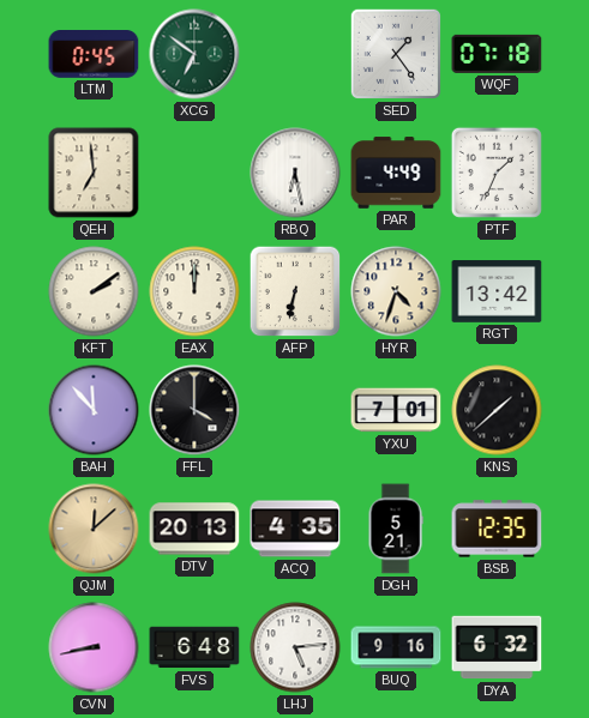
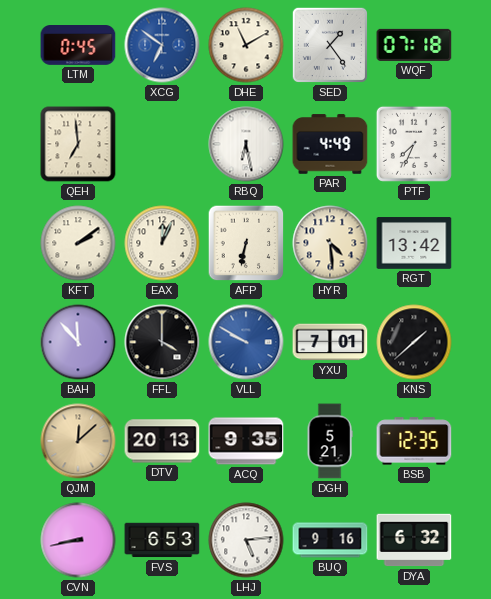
XCG dial: green -> blue (162, 45)
DHE: none -> 11:10 (246, 45)
PTF: 1:34 -> 7:34 (414, 144)
EAX: 12:00 -> 12:04 (162, 243)
HYR: 4:33 -> 4:29 (330, 243)
VLL: none -> 9:50 (246, 342)
ACQ: 4:35 -> 9:35 (246, 441)
FVS: 6:48 -> 6:53 (162, 540)
